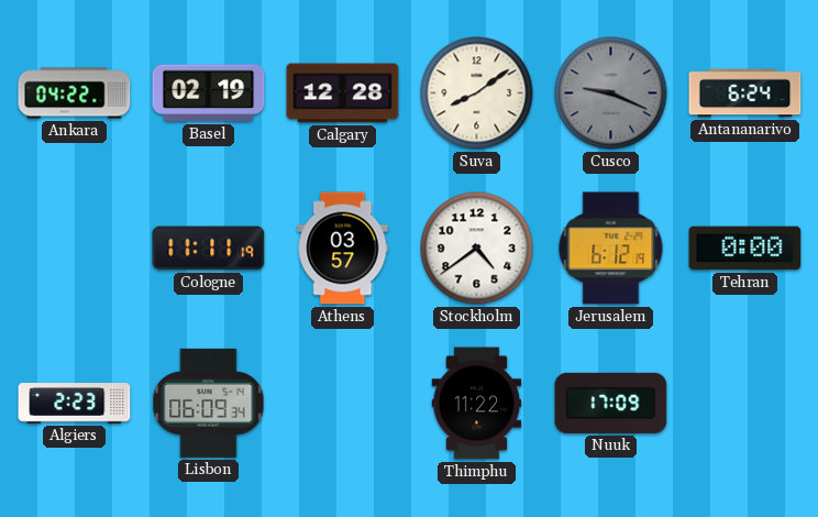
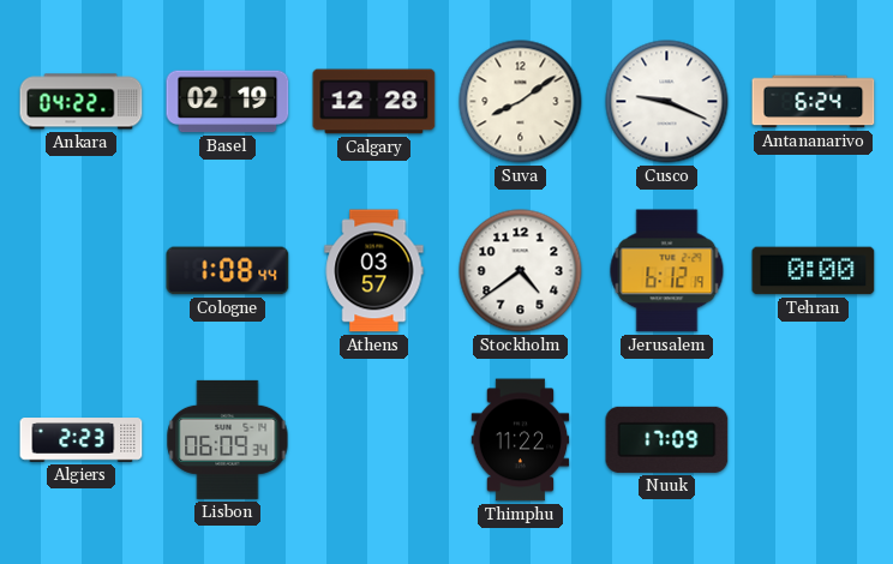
Cusco dial: grey -> white (667, 102)
Cologne: 11:11 -> 1:08 (228, 271)
